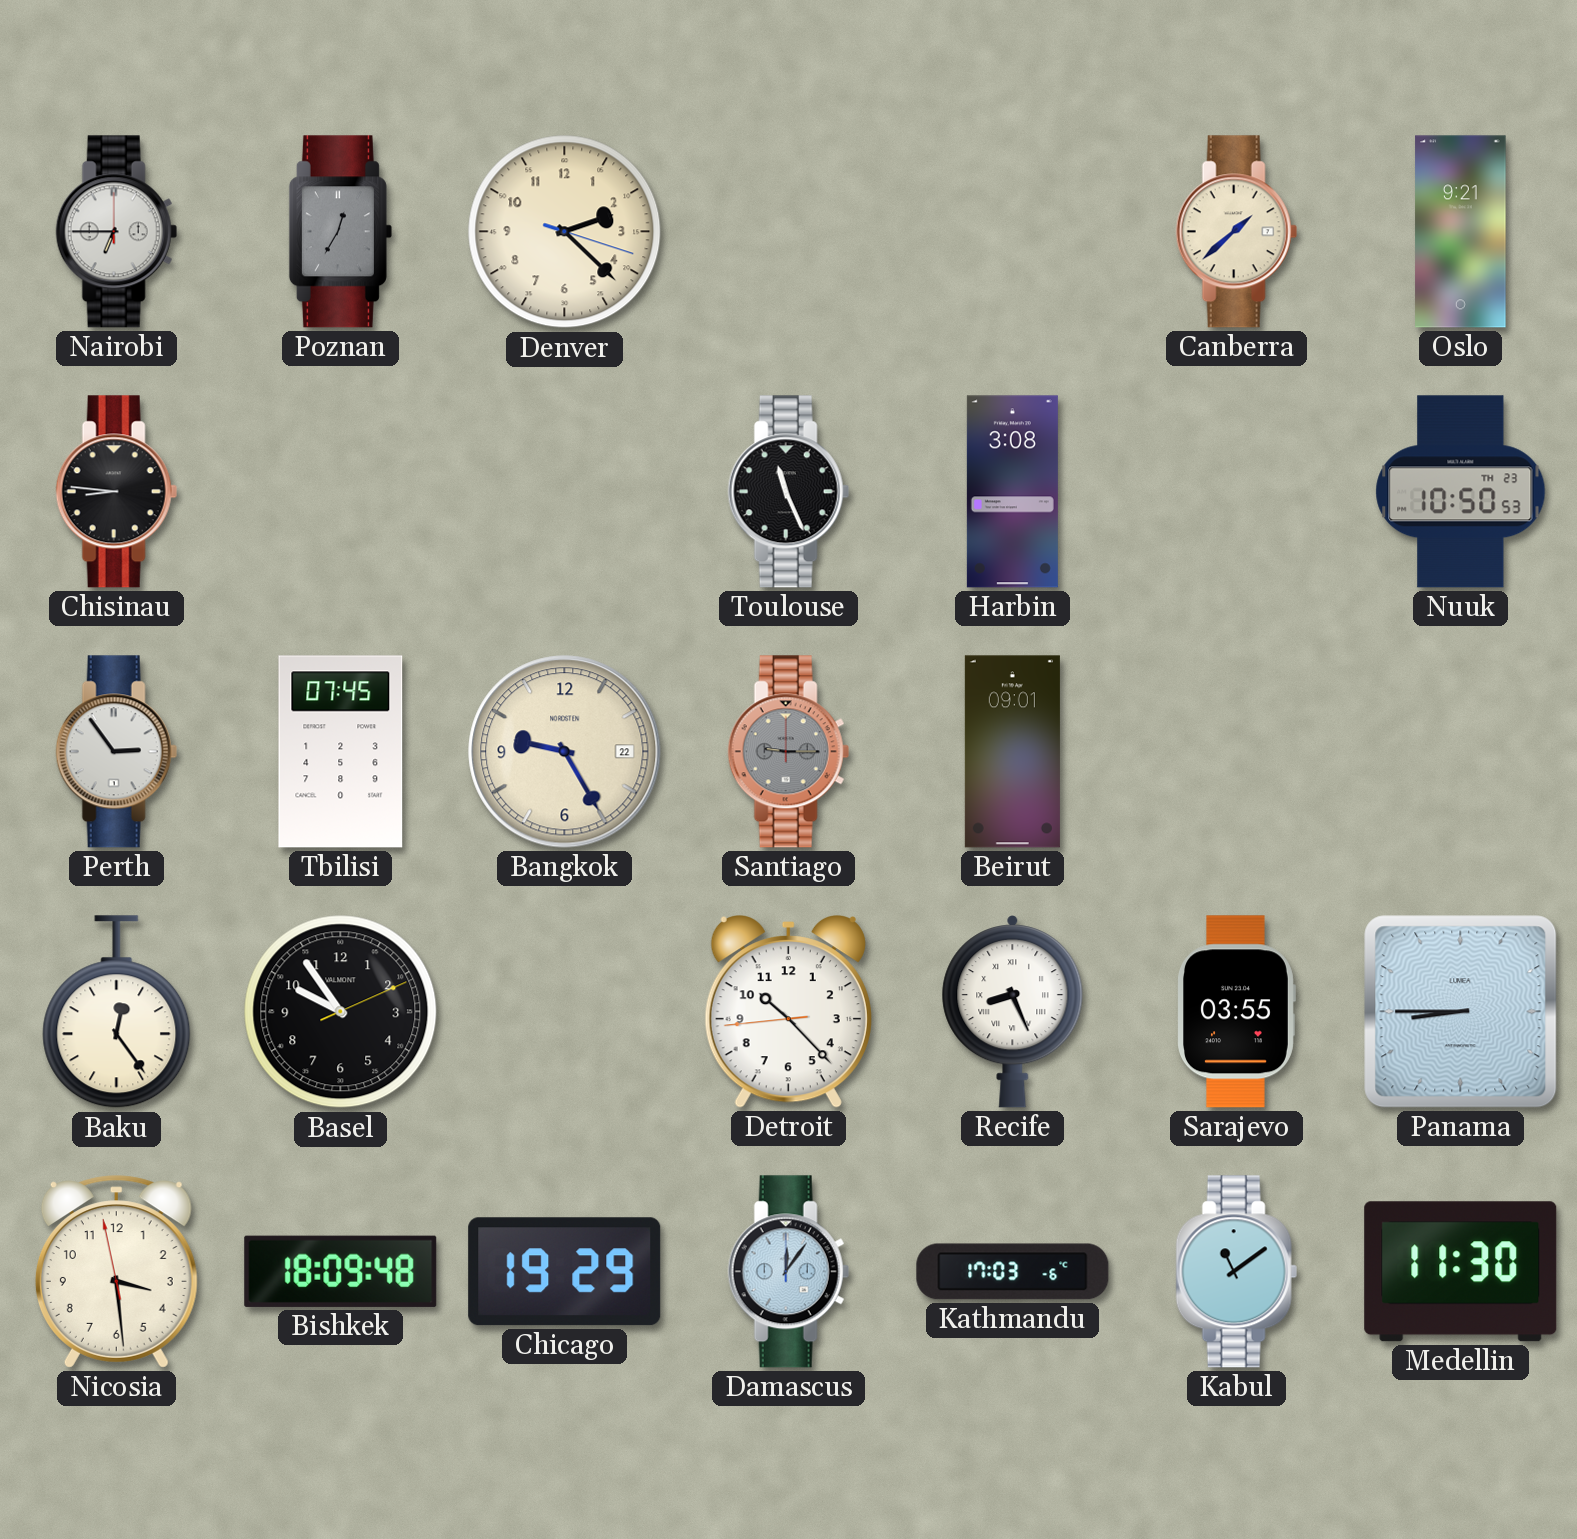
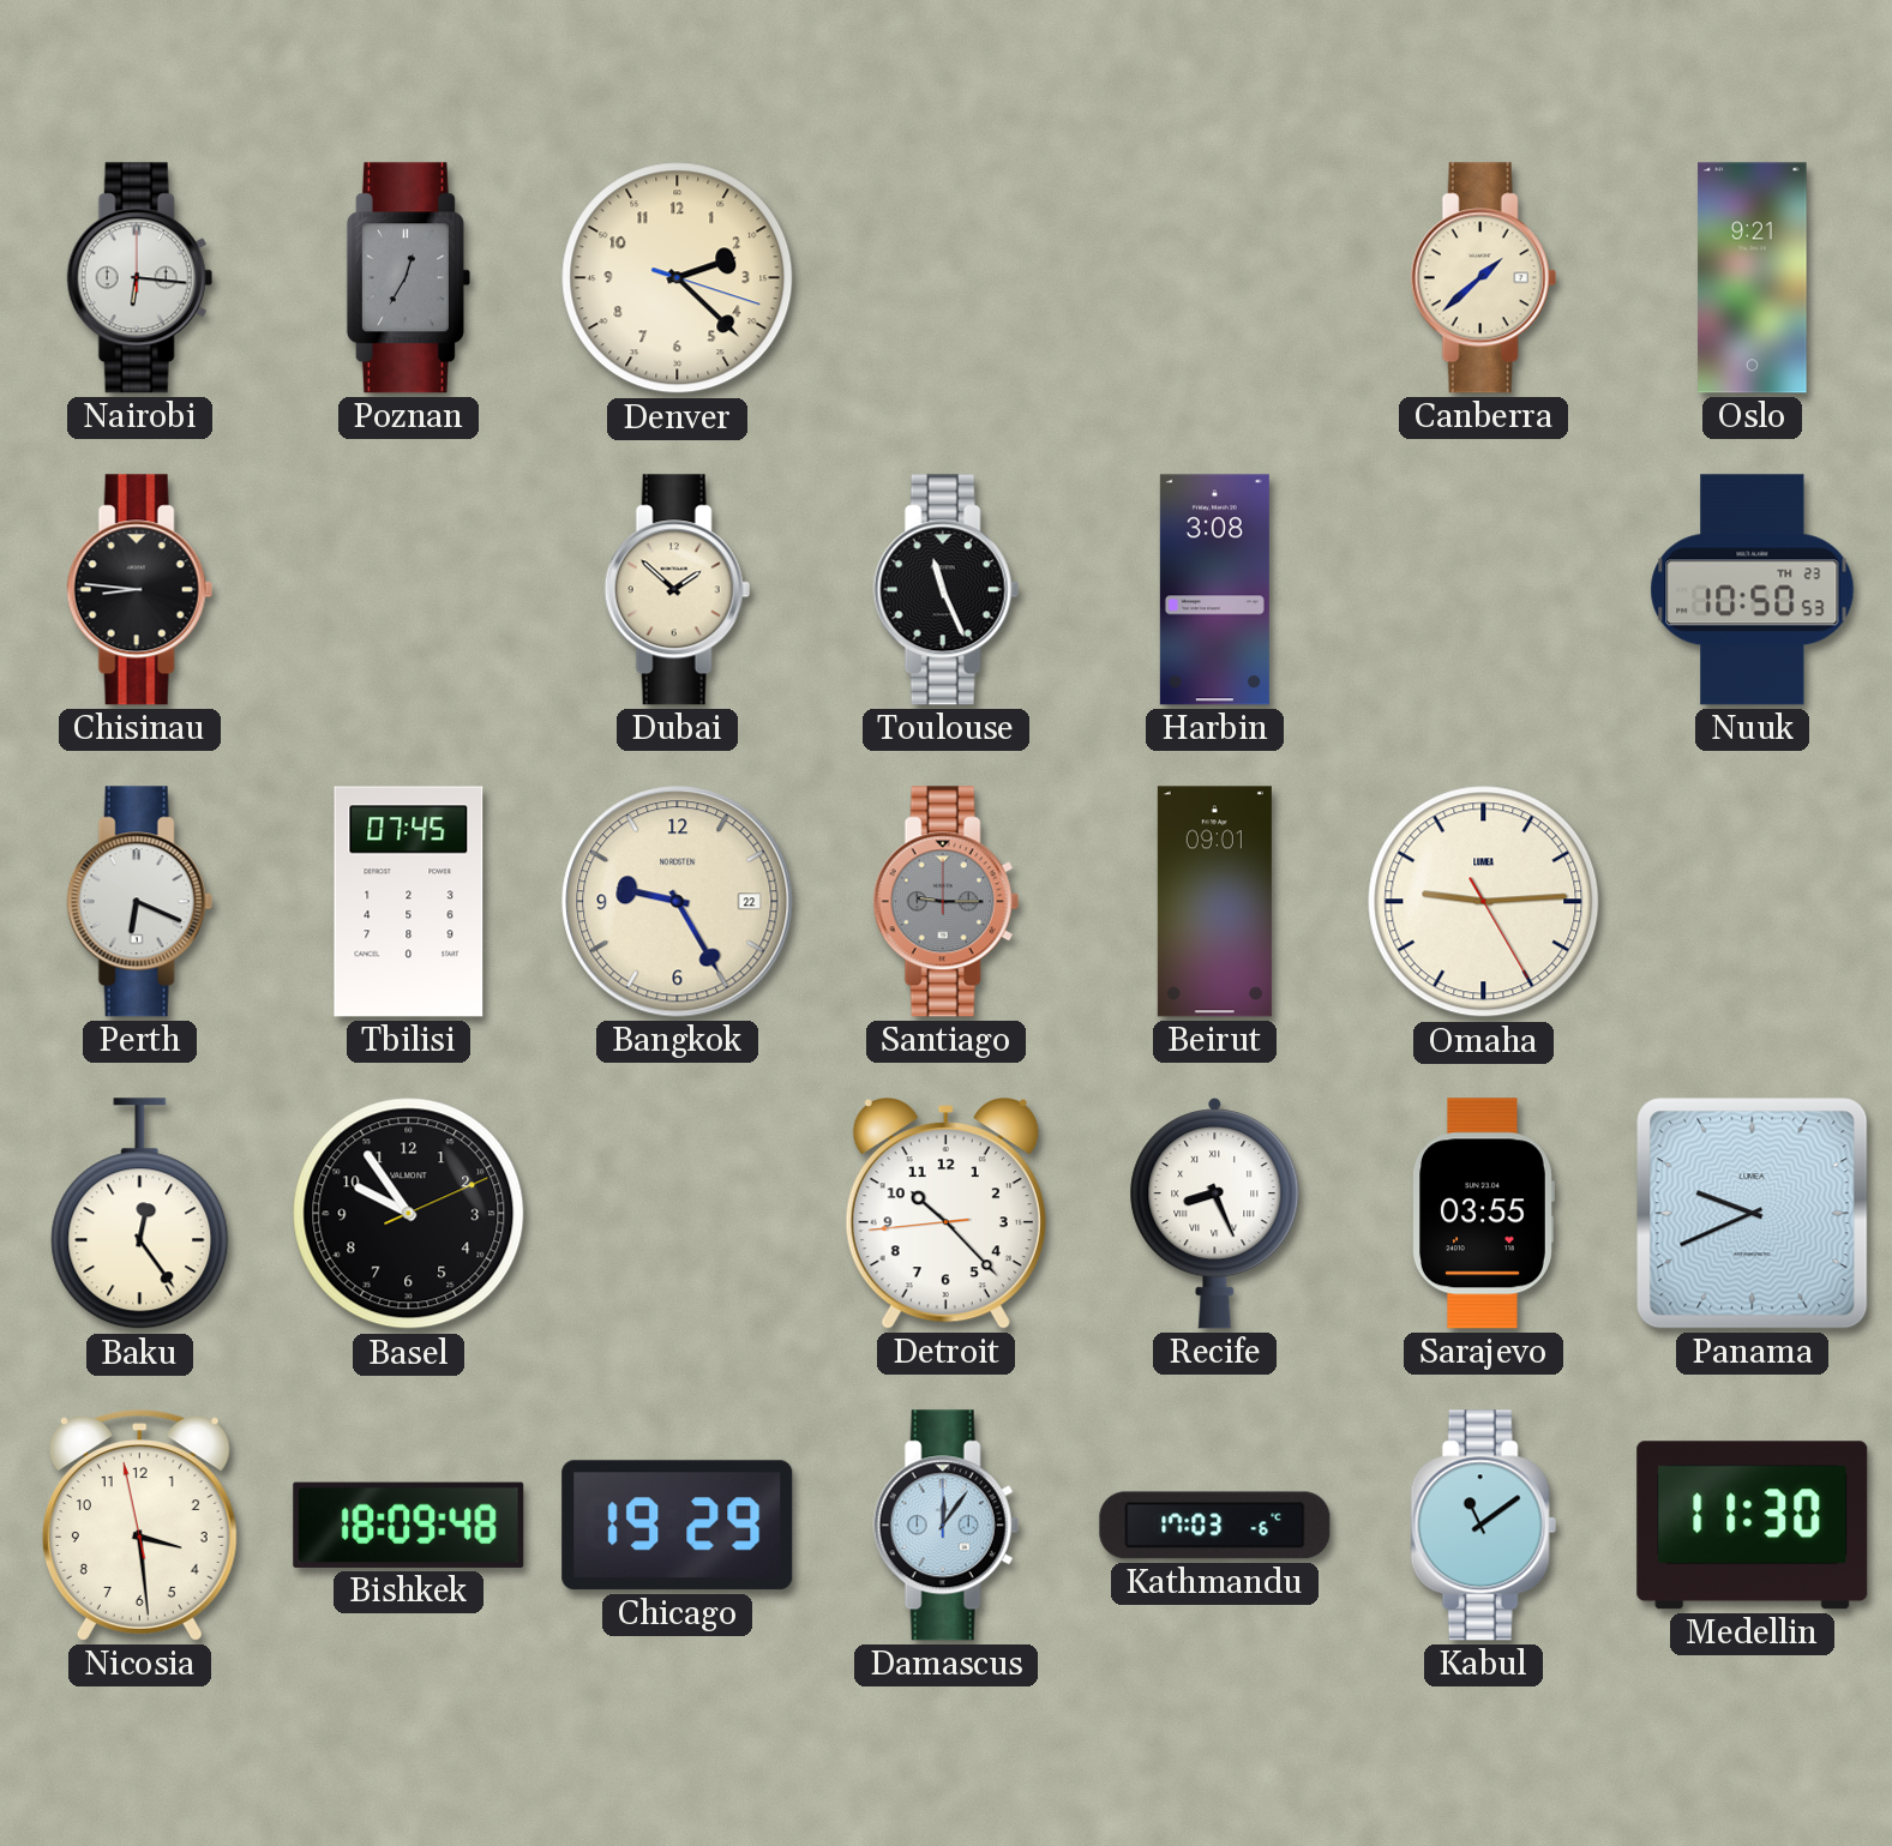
Nairobi: 6:45 -> 6:16 (139, 278)
Dubai: none -> 1:52 (677, 590)
Perth: 2:54 -> 6:19 (139, 902)
Omaha: none -> 9:14 (1484, 902)
Panama: 8:45 -> 9:41 (1753, 1214)
